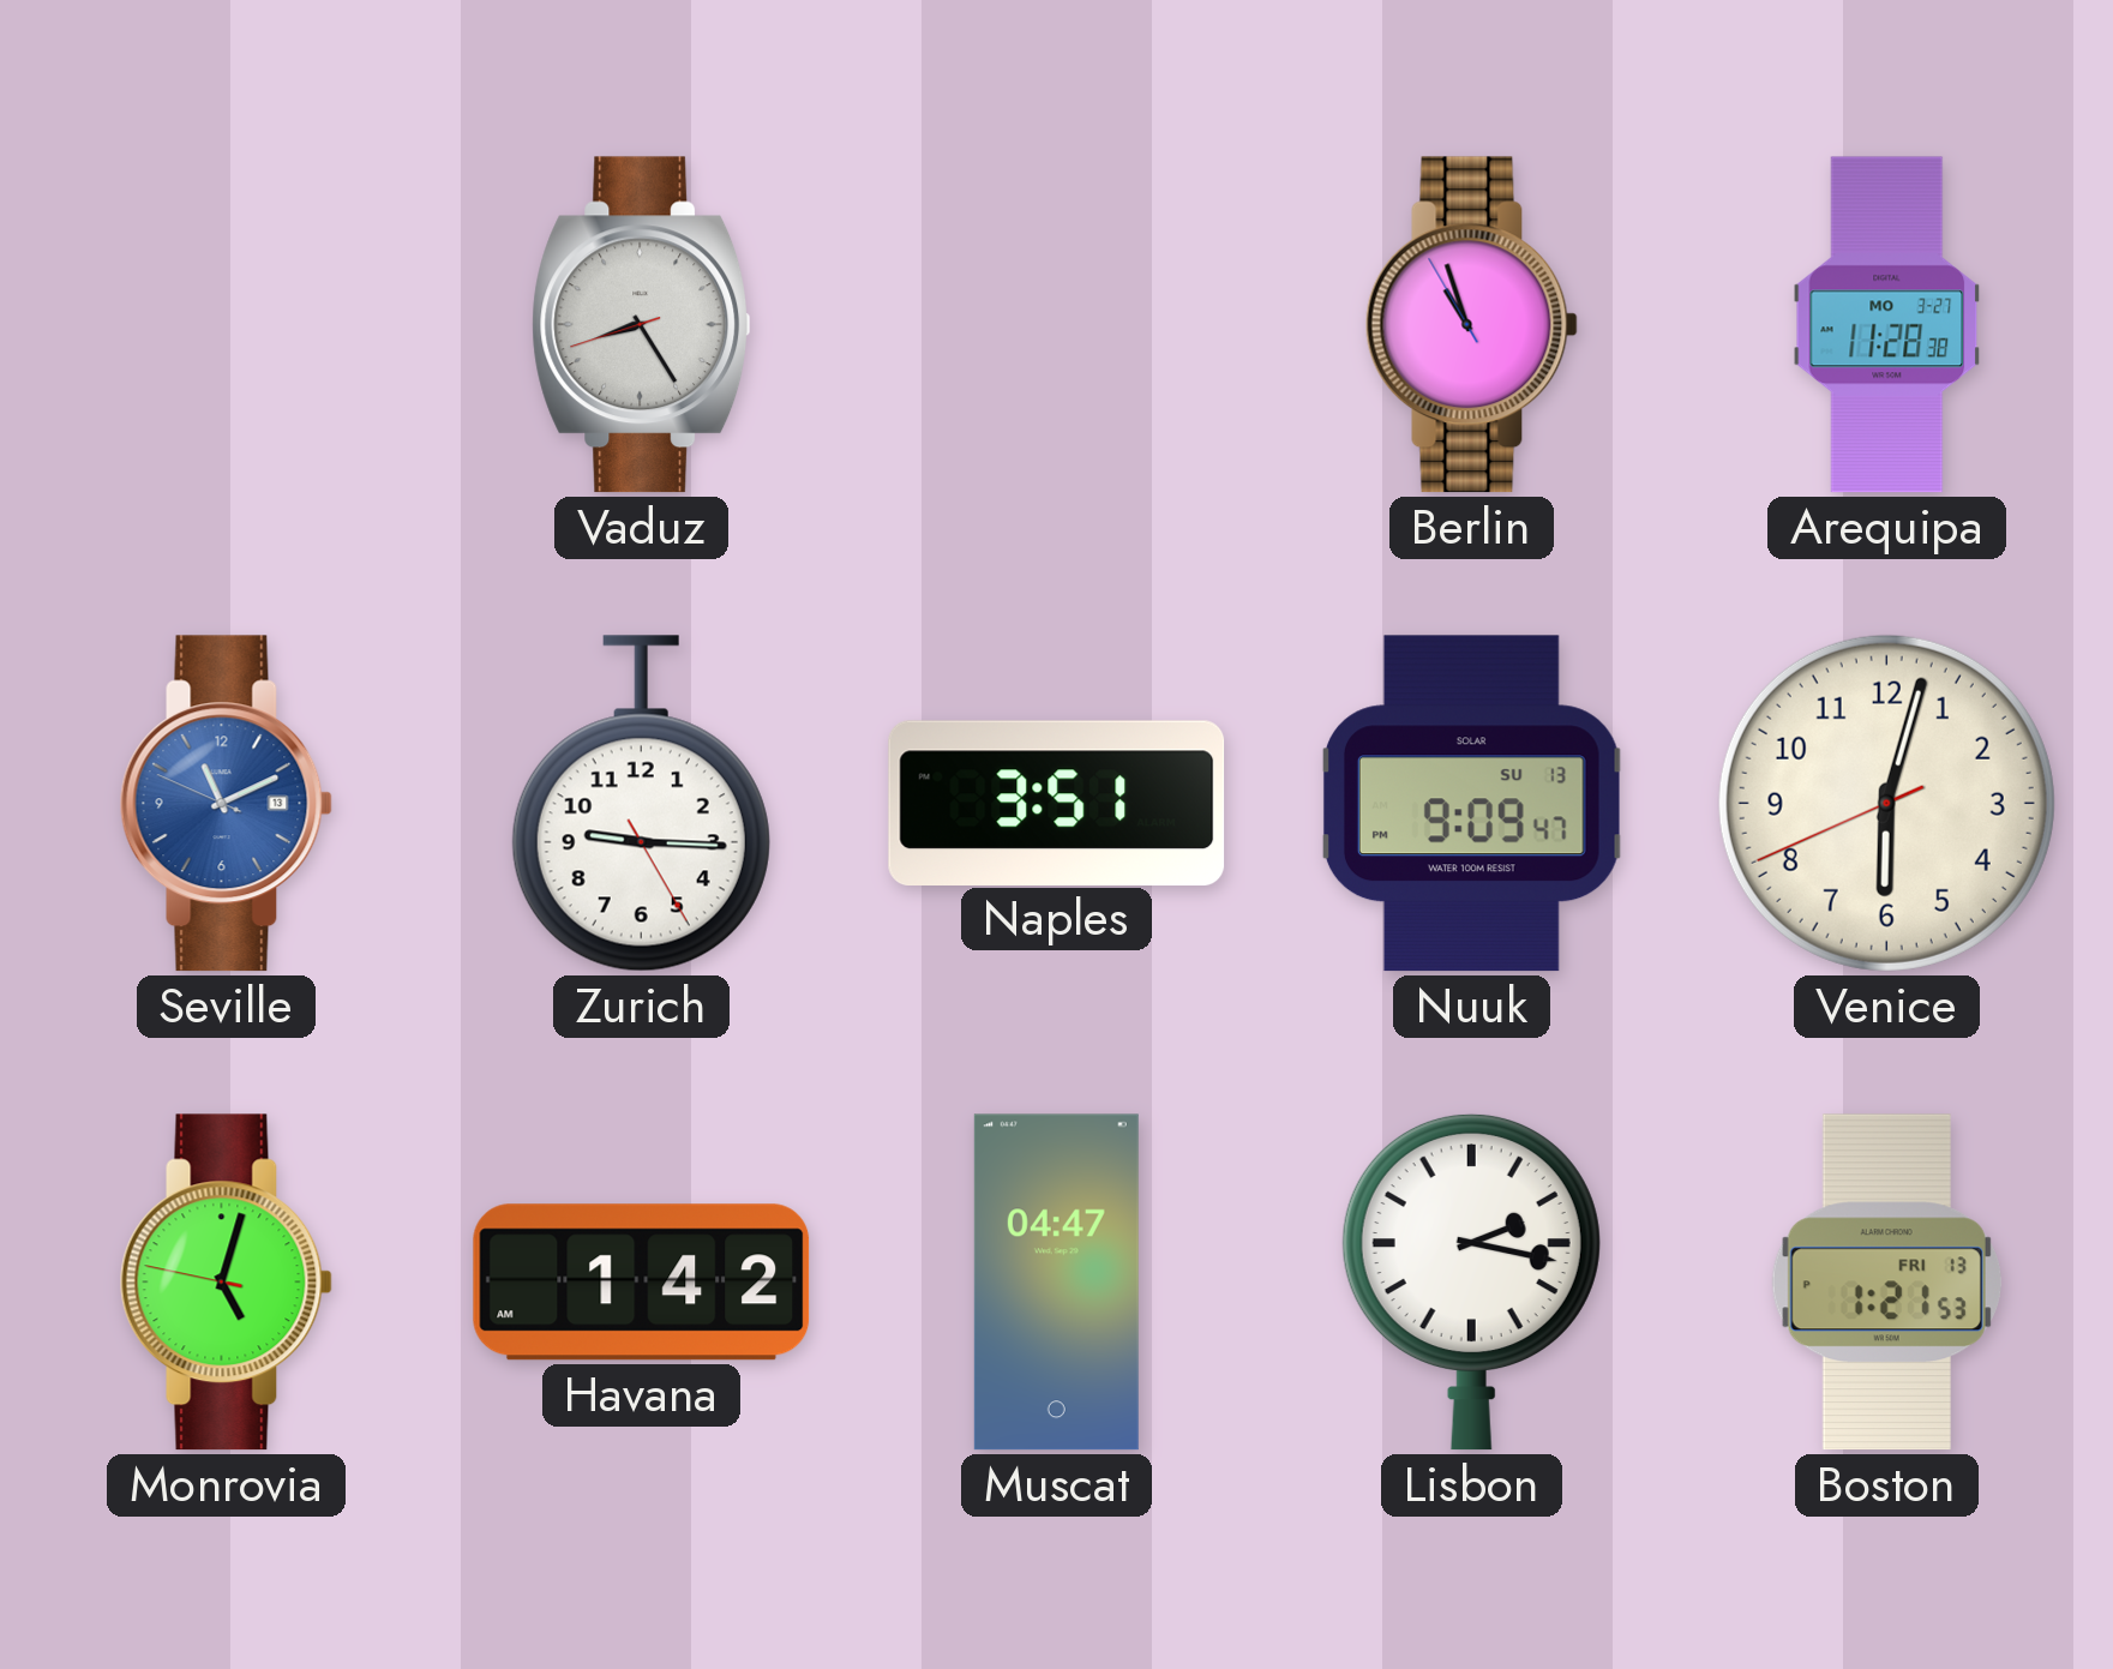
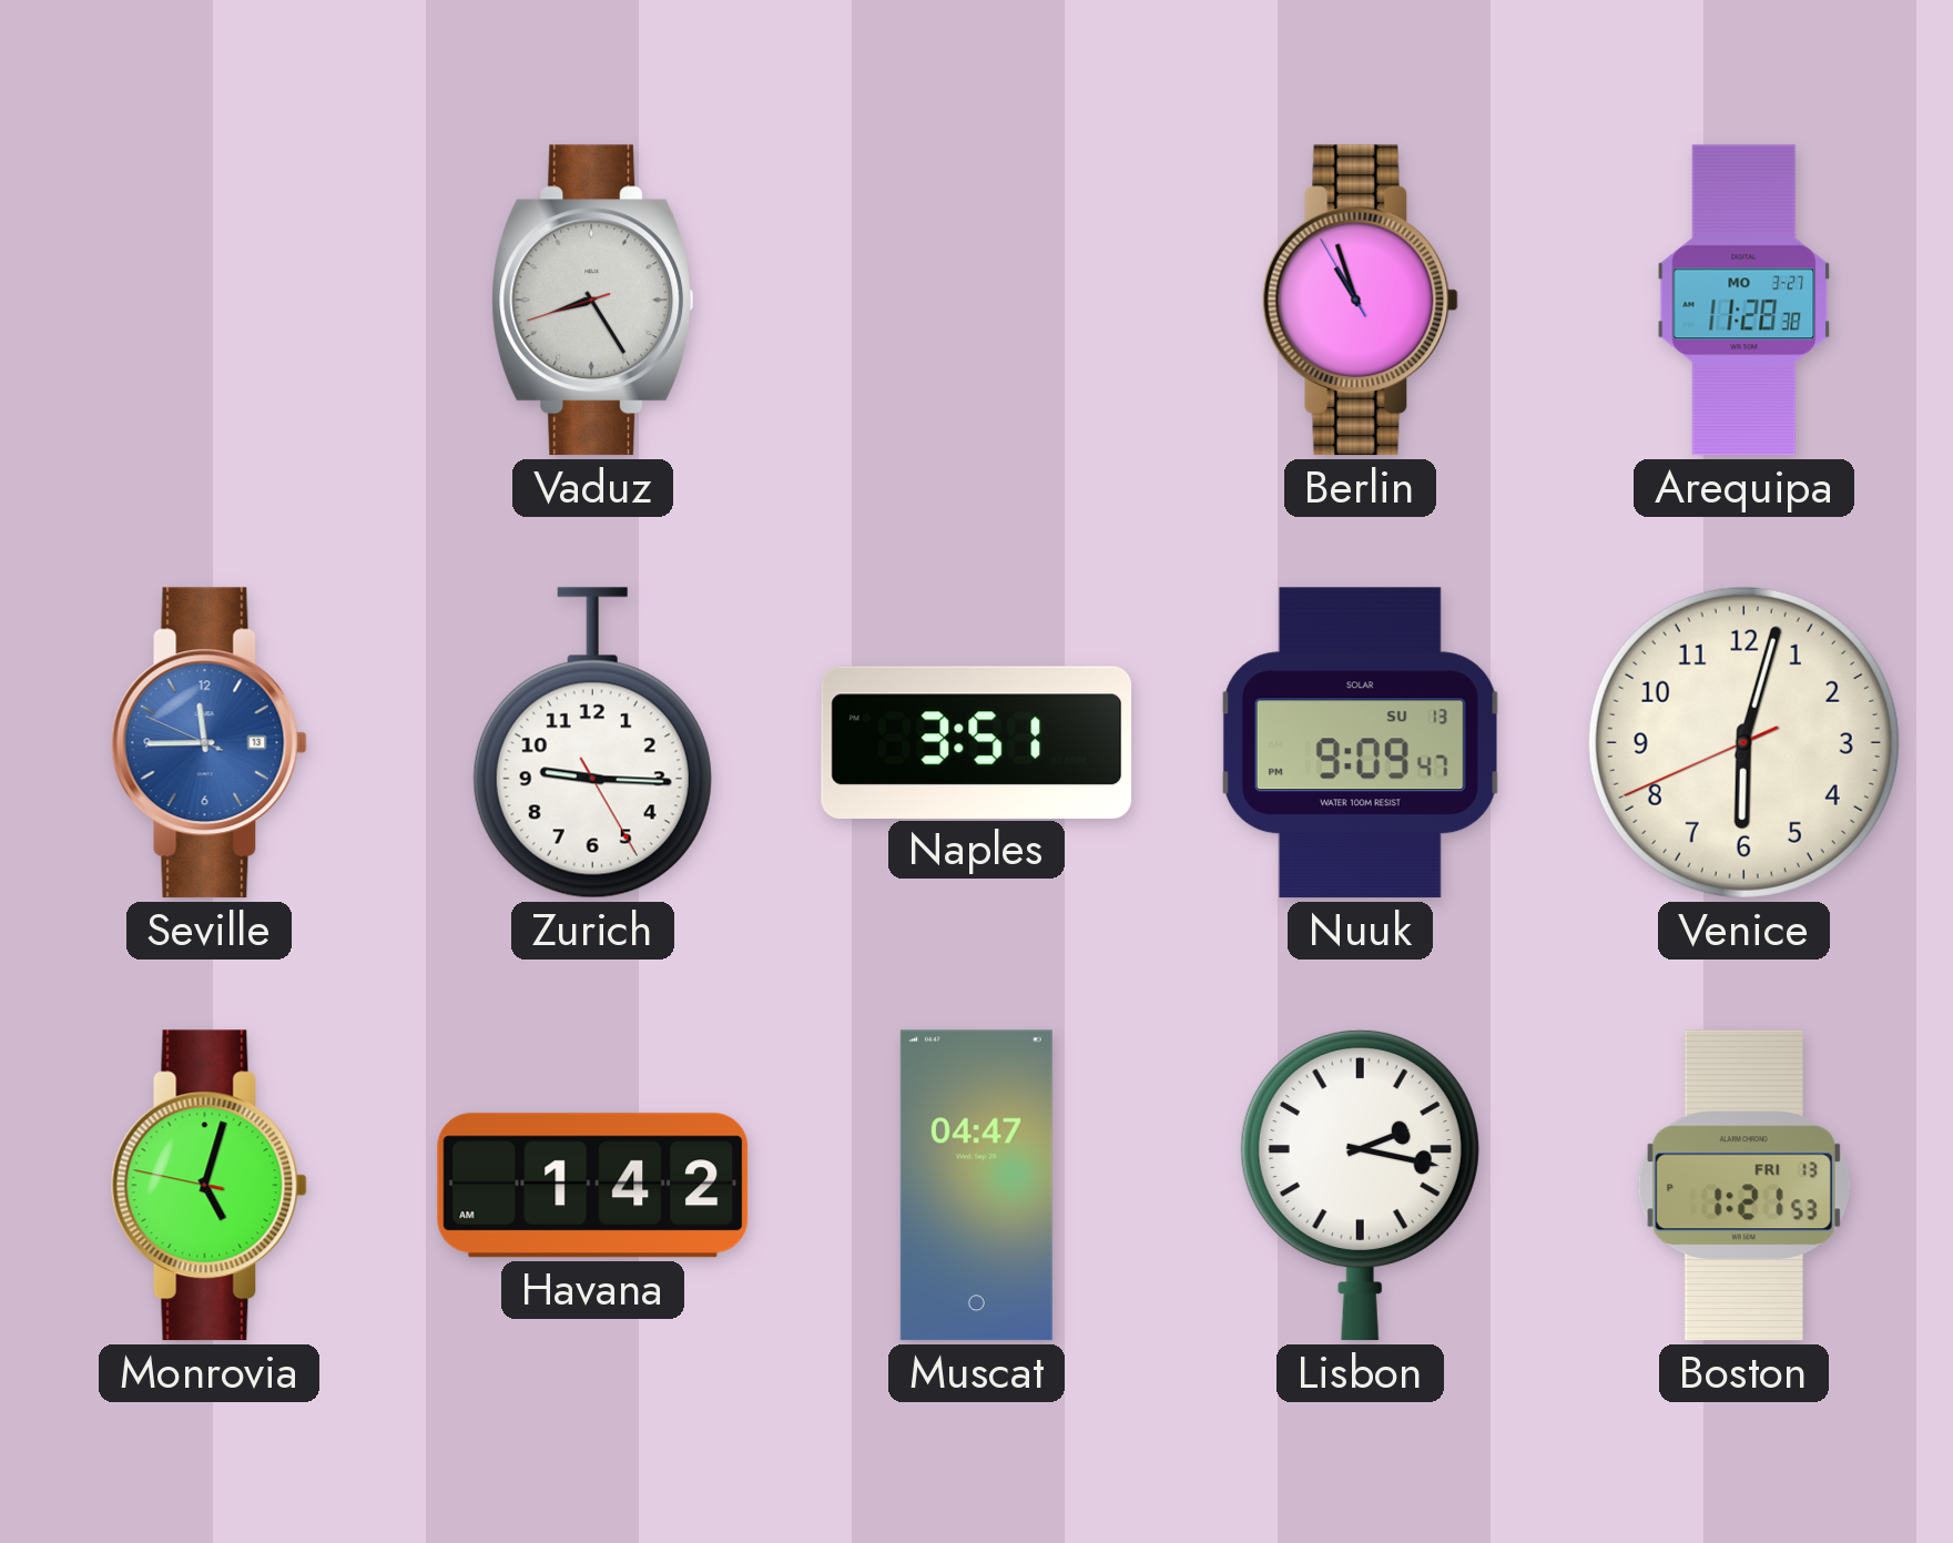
Seville: 11:10 -> 11:44 (208, 743)
